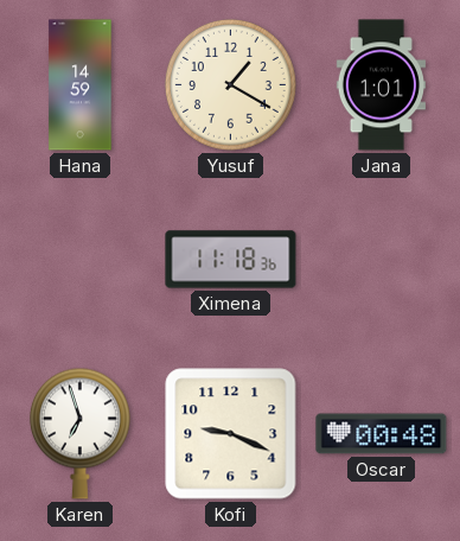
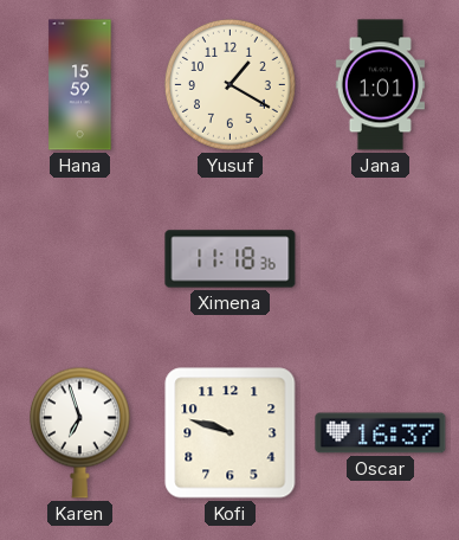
Hana: 14:59 -> 15:59 (80, 85)
Kofi: 9:19 -> 9:48 (231, 433)
Oscar: 00:48 -> 16:37 (381, 433)
